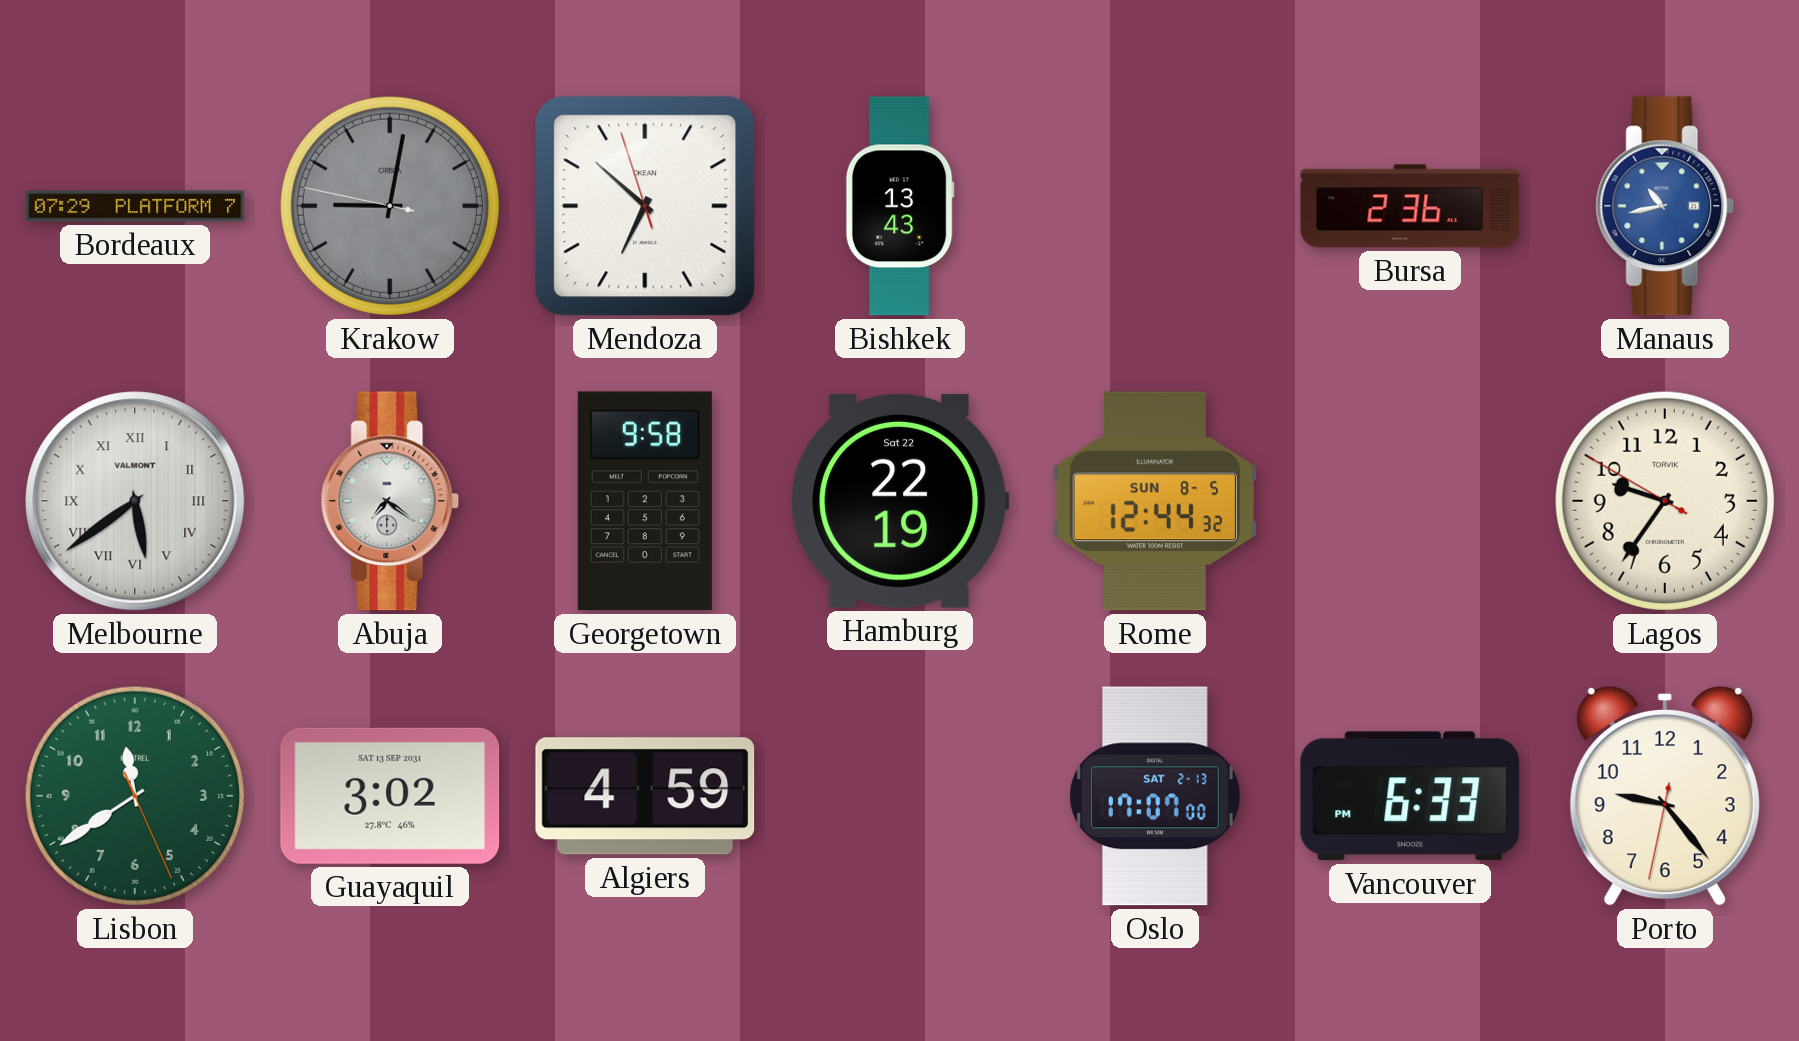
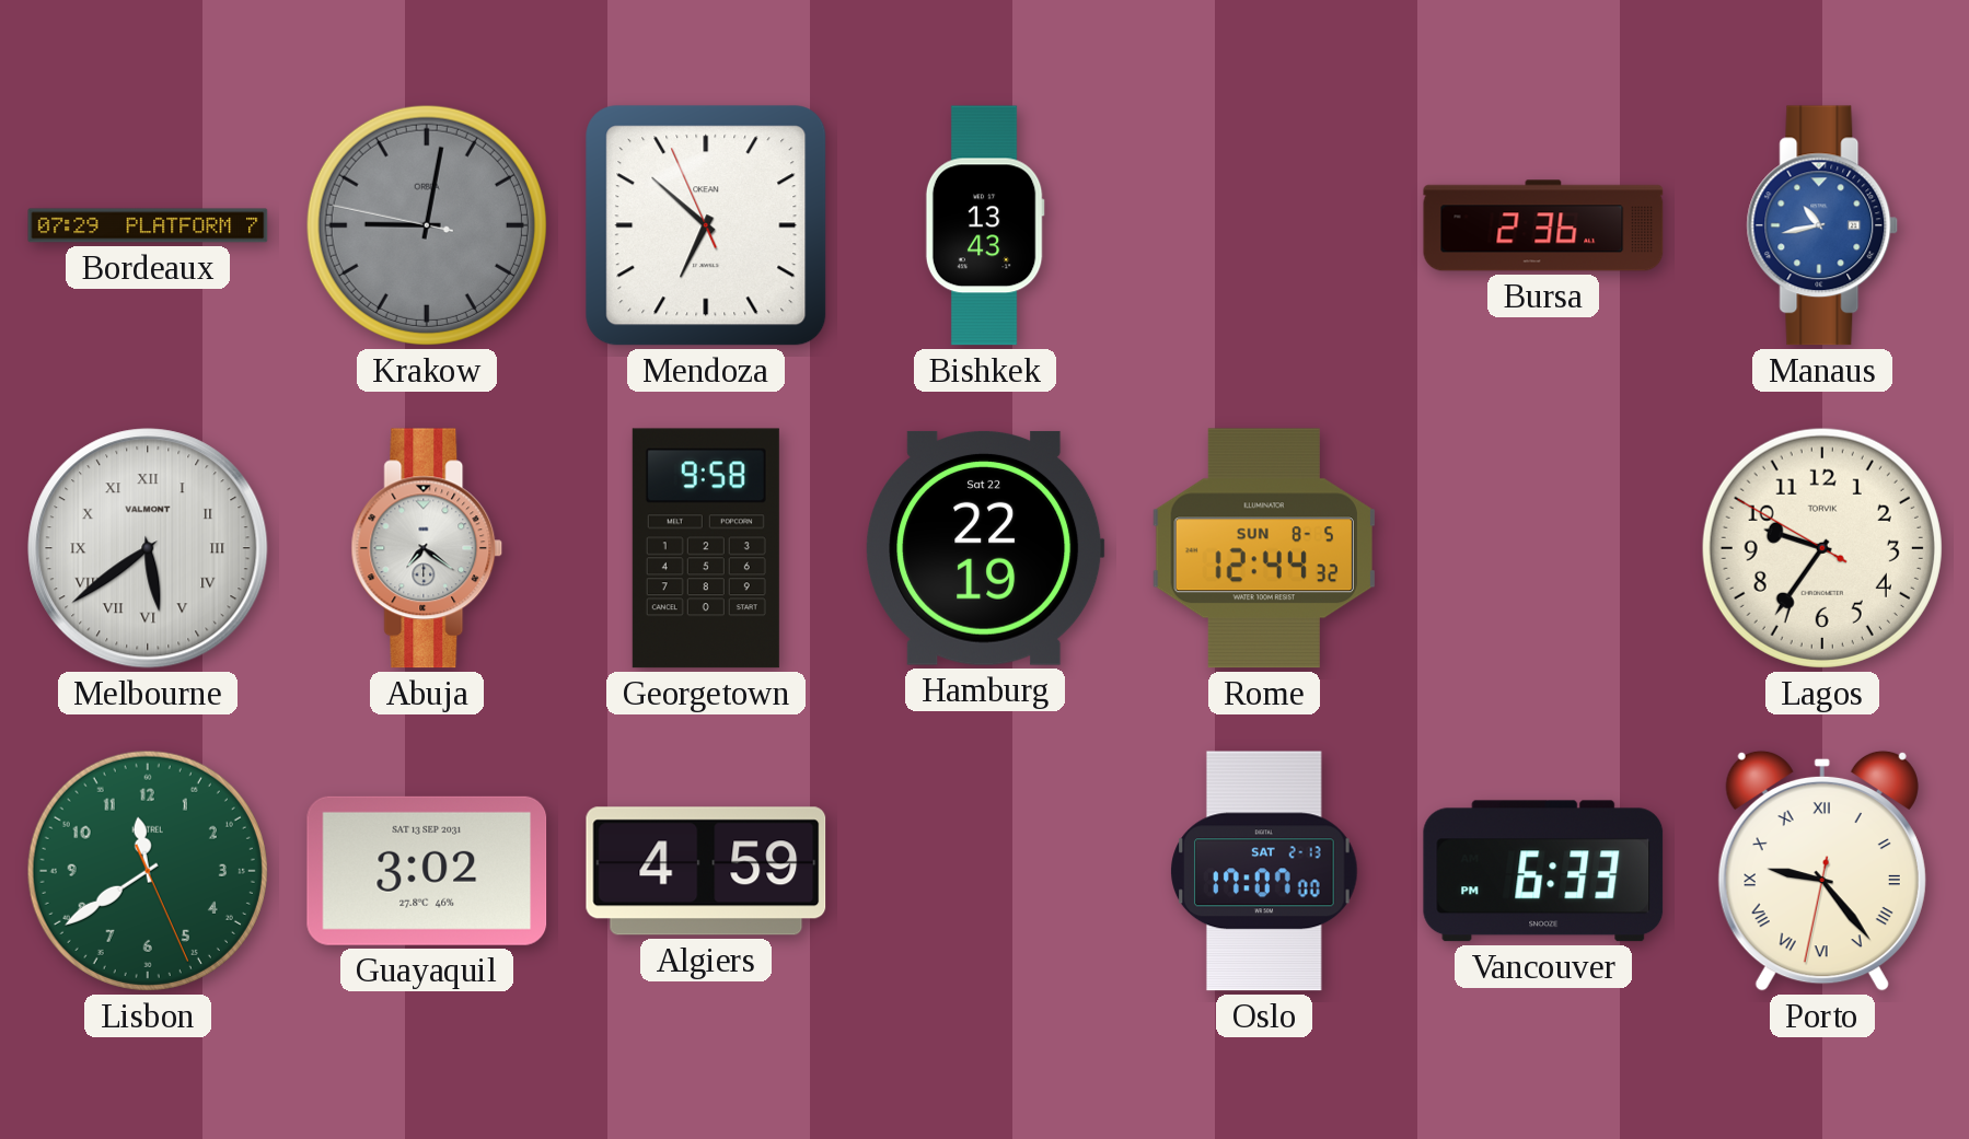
Mendoza: 6:51:57 -> 6:51:56 (706, 225)
Porto numerals: Arabic -> Roman (1822, 871)
